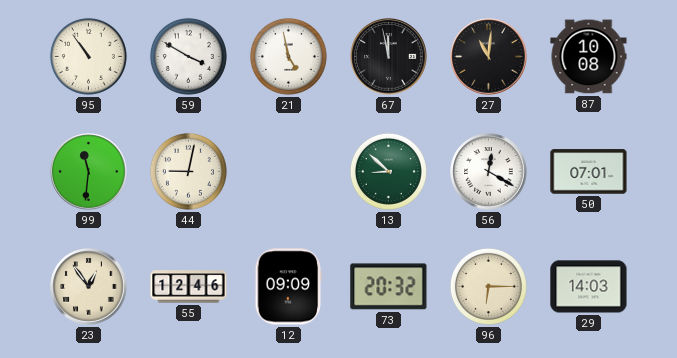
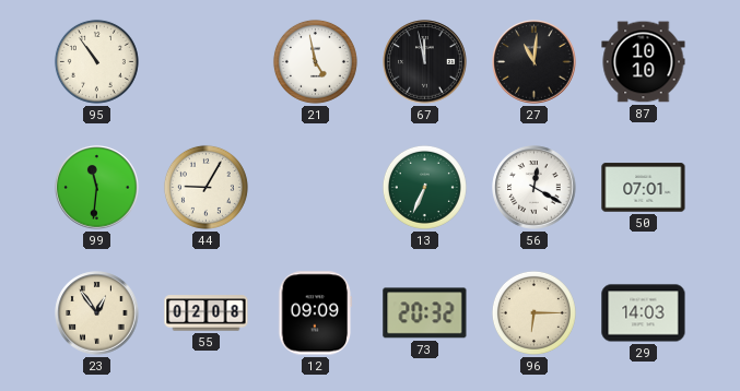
59: 3:50 -> none (188, 56)
87: 10:08 -> 10:10 (644, 62)
44: 9:02 -> 9:05 (205, 187)
13: 8:52 -> 6:34 (424, 187)
55: 12:46 -> 02:08 (207, 313)
